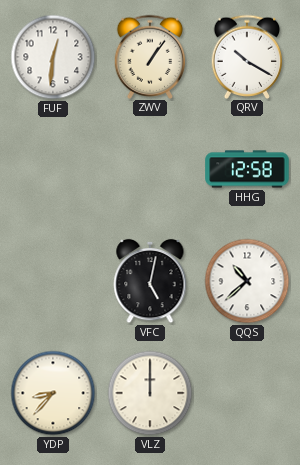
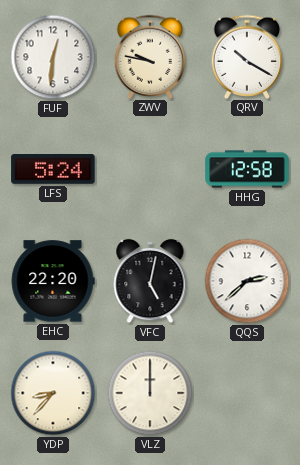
ZWV: 1:06 -> 9:47 (150, 56)
LFS: none -> 5:24 (53, 170)
EHC: none -> 22:20 (53, 281)
QQS: 10:38 -> 2:38 (247, 281)
